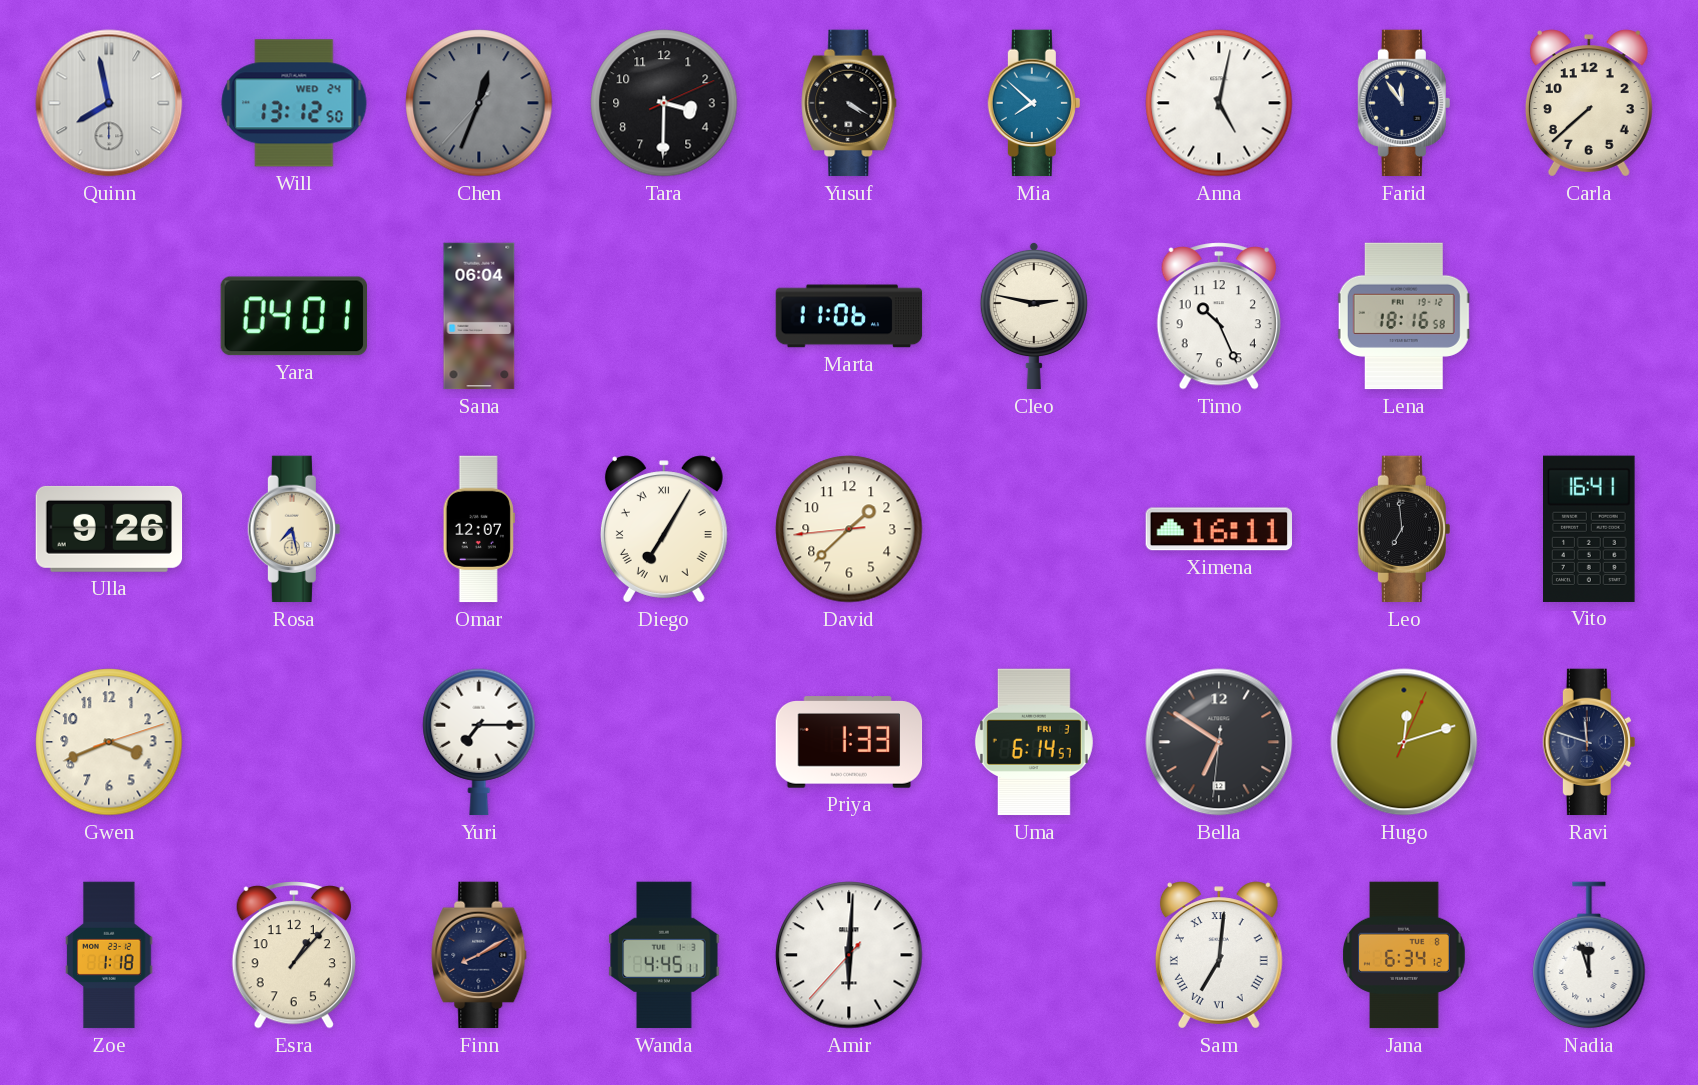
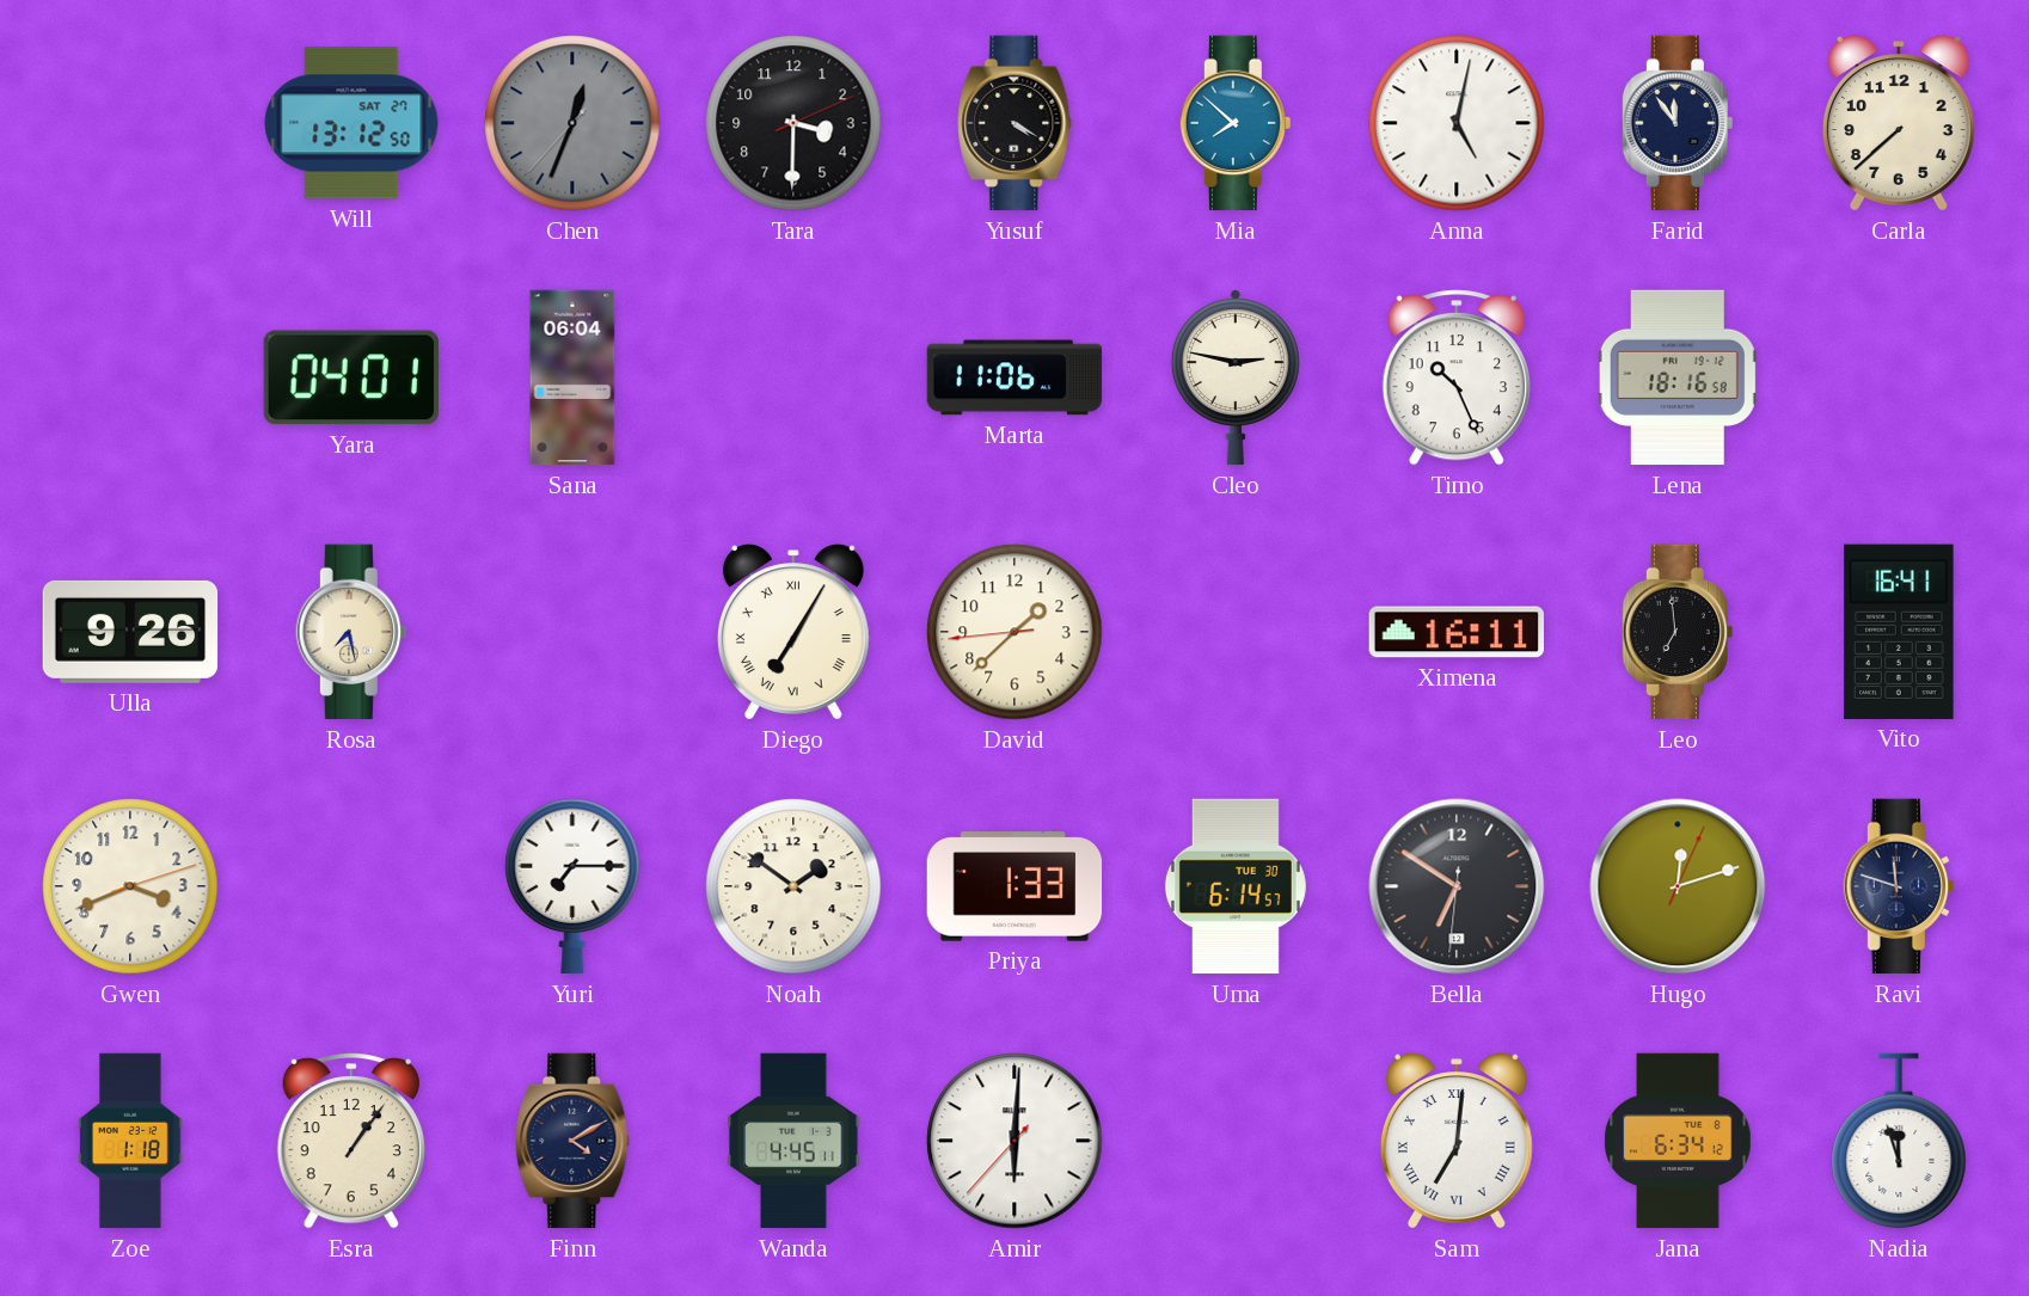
Quinn: 7:58 -> none (109, 103)
Will date: WED 24 -> SAT 27 (351, 123)
Omar: 12:07 -> none (479, 529)
Noah: none -> 1:51 (793, 886)
Uma date: FRI 3 -> TUE 30 (1236, 886)
Esra: 1:07 -> 1:06 (351, 1141)
Finn: 8:10 -> 4:10 (572, 1141)
